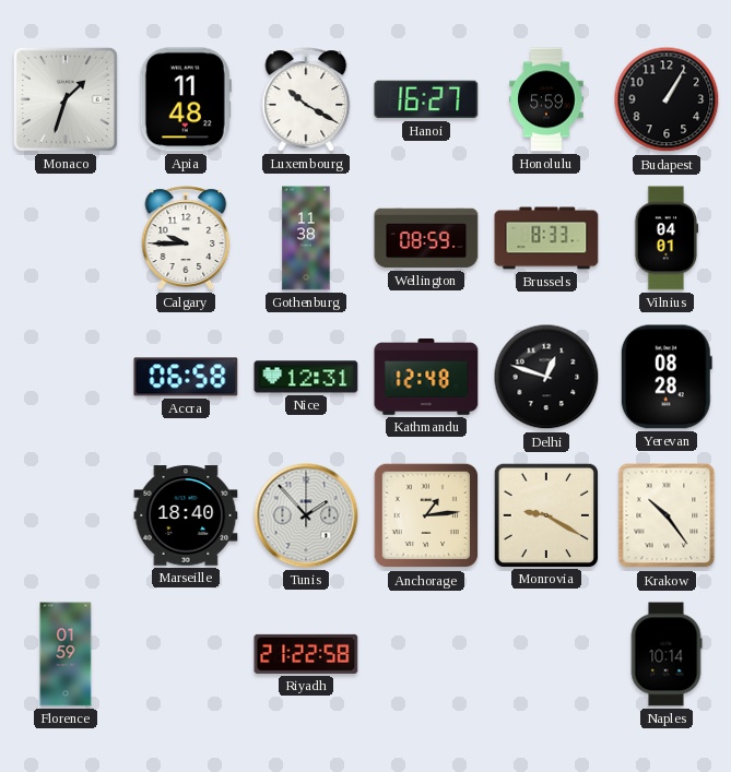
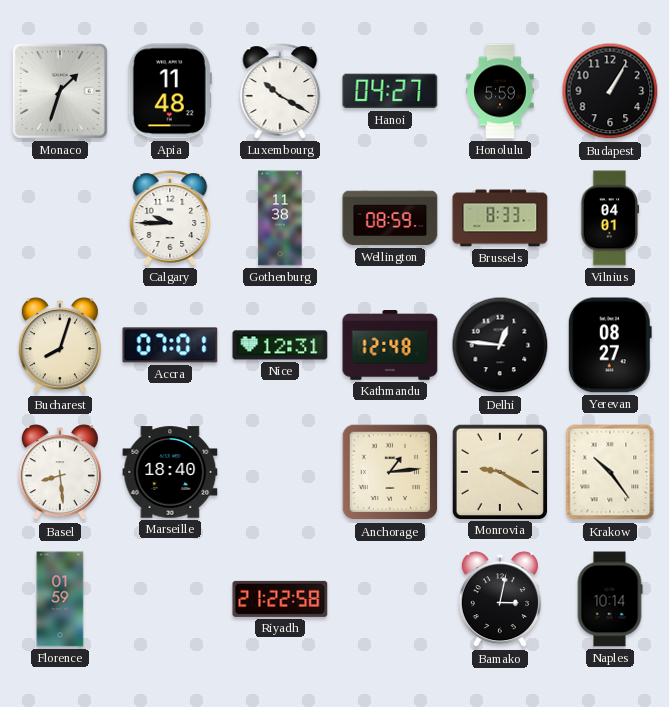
Hanoi: 16:27 -> 04:27 (390, 91)
Bucharest: none -> 8:03 (60, 346)
Accra: 06:58 -> 07:01 (170, 345)
Delhi: 12:48 -> 12:46 (500, 345)
Yerevan: 08:28 -> 08:27 (610, 345)
Basel: none -> 8:29 (60, 473)
Tunis: 1:53 -> none (306, 515)
Bamako: none -> 3:02 (500, 600)
